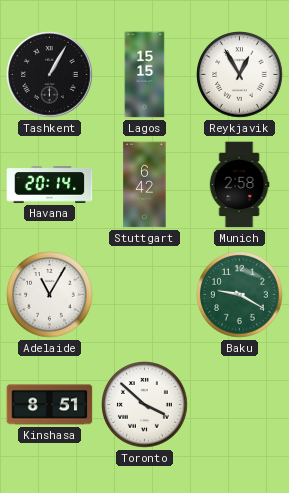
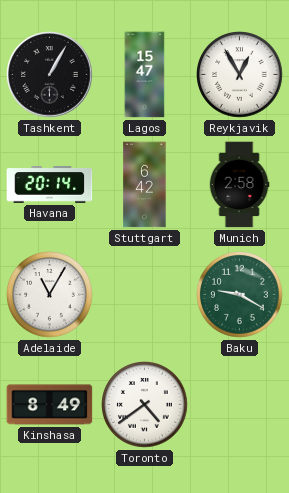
Lagos: 15:15 -> 15:47 (145, 75)
Kinshasa: 8:51 -> 8:49 (50, 405)
Toronto: 3:52 -> 4:39 (145, 405)
